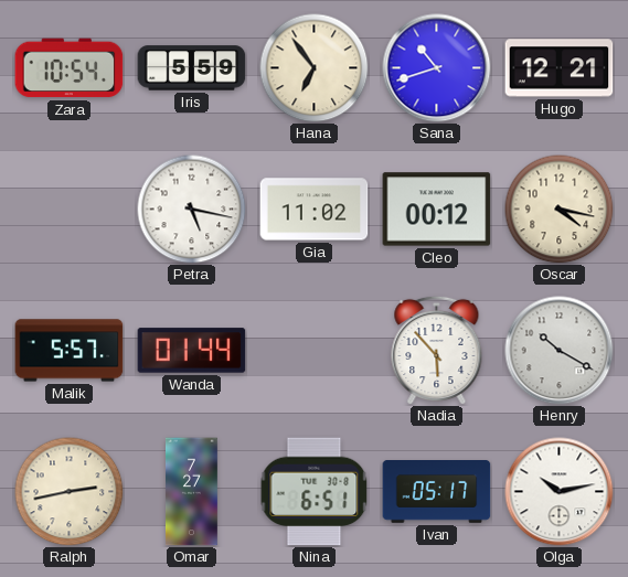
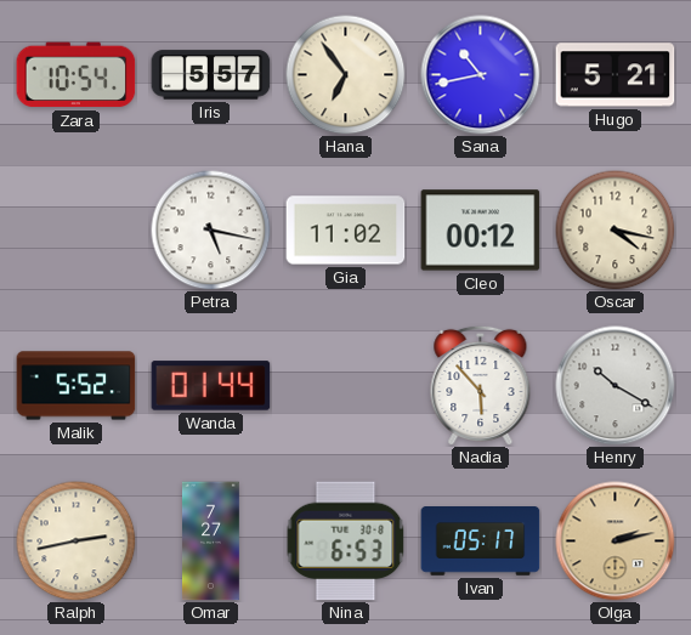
Iris: 5:59 -> 5:57 (211, 75)
Sana: 10:42 -> 10:43 (481, 75)
Hugo: 12:21 -> 5:21 (616, 75)
Malik: 5:57 -> 5:52 (77, 386)
Nina: 6:51 -> 6:53 (346, 542)
Olga: 10:13 -> 2:13 (616, 542)
Olga dial: white -> champagne (616, 542)
